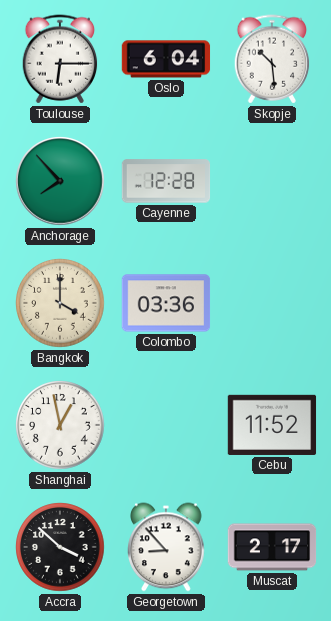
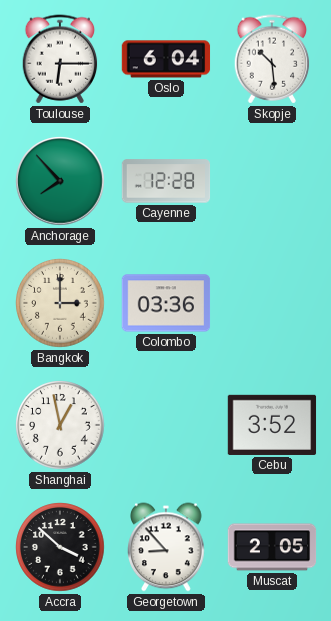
Bangkok: 4:00 -> 3:00 (60, 303)
Cebu: 11:52 -> 3:52 (272, 425)
Muscat: 2:17 -> 2:05 (272, 547)
